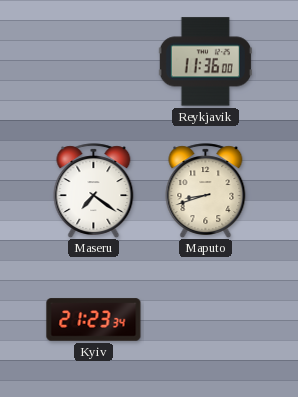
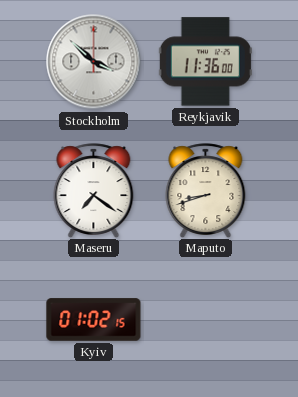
Stockholm: none -> 3:52 (94, 62)
Kyiv: 21:23 -> 01:02 (94, 320)
